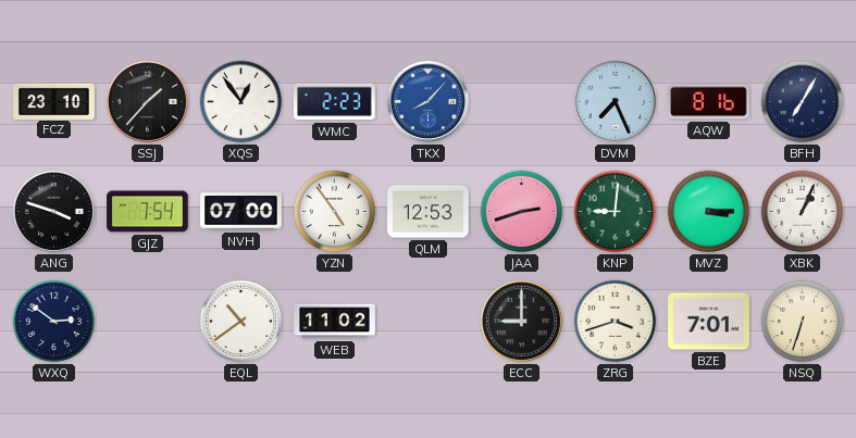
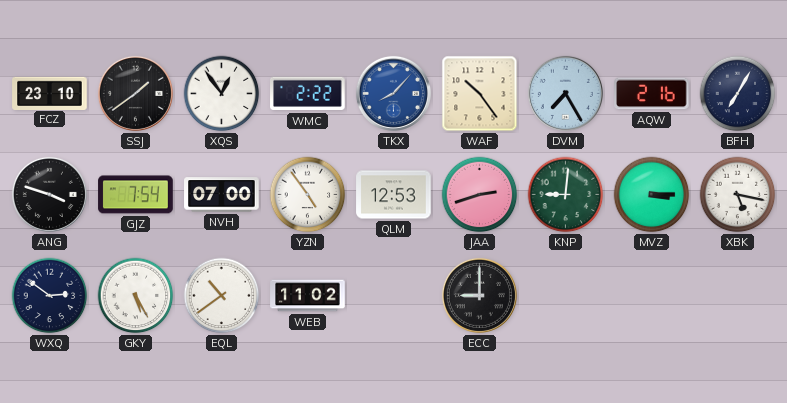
SSJ: 1:37 -> 1:39 (135, 93)
WMC: 2:23 -> 2:22 (308, 94)
WAF: none -> 10:24 (480, 94)
DVM: 7:26 -> 7:25 (565, 93)
AQW: 8:16 -> 2:16 (652, 94)
XBK: 1:04 -> 5:17 (738, 195)
GKY: none -> 5:25 (136, 296)
ZRG: 3:42 -> none (616, 322)
BZE: 7:01 -> none (709, 322)
NSQ: 6:33 -> none (803, 322)
